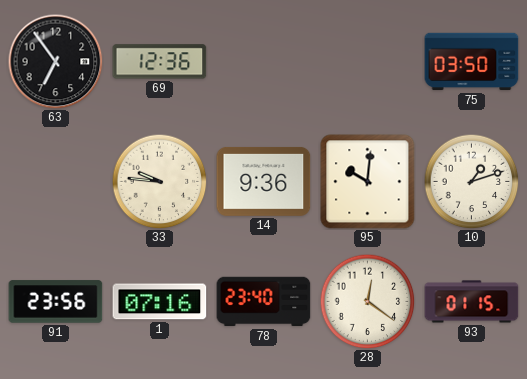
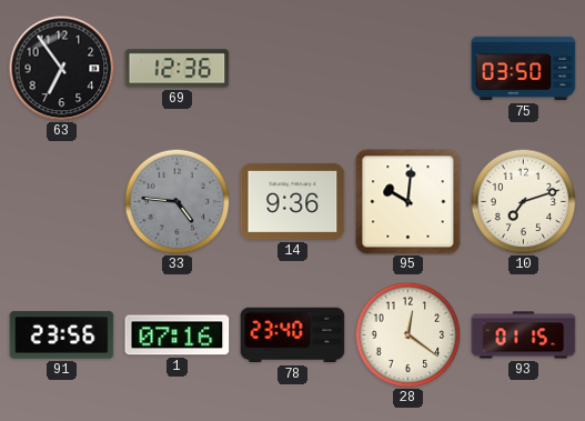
33: 9:46 -> 4:46 (176, 201)
33 dial: cream -> grey (176, 201)
10: 1:12 -> 7:12 (523, 201)
